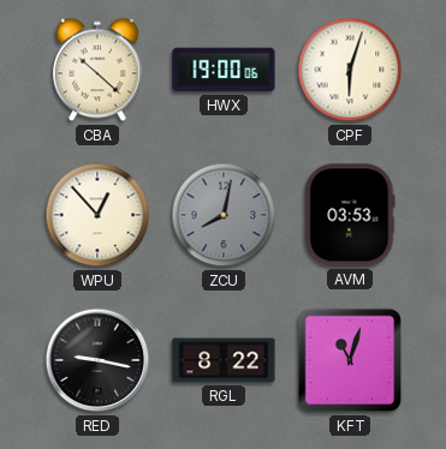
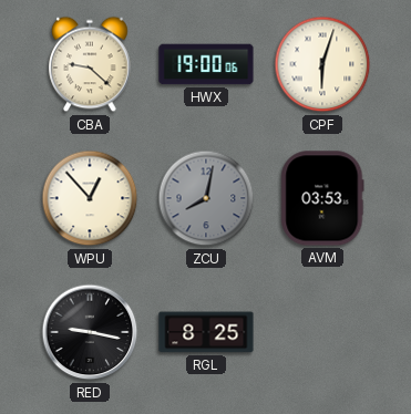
CBA: 10:22 -> 9:22 (90, 64)
RGL: 8:22 -> 8:25 (206, 332)
KFT: 11:03 -> none (350, 360)
